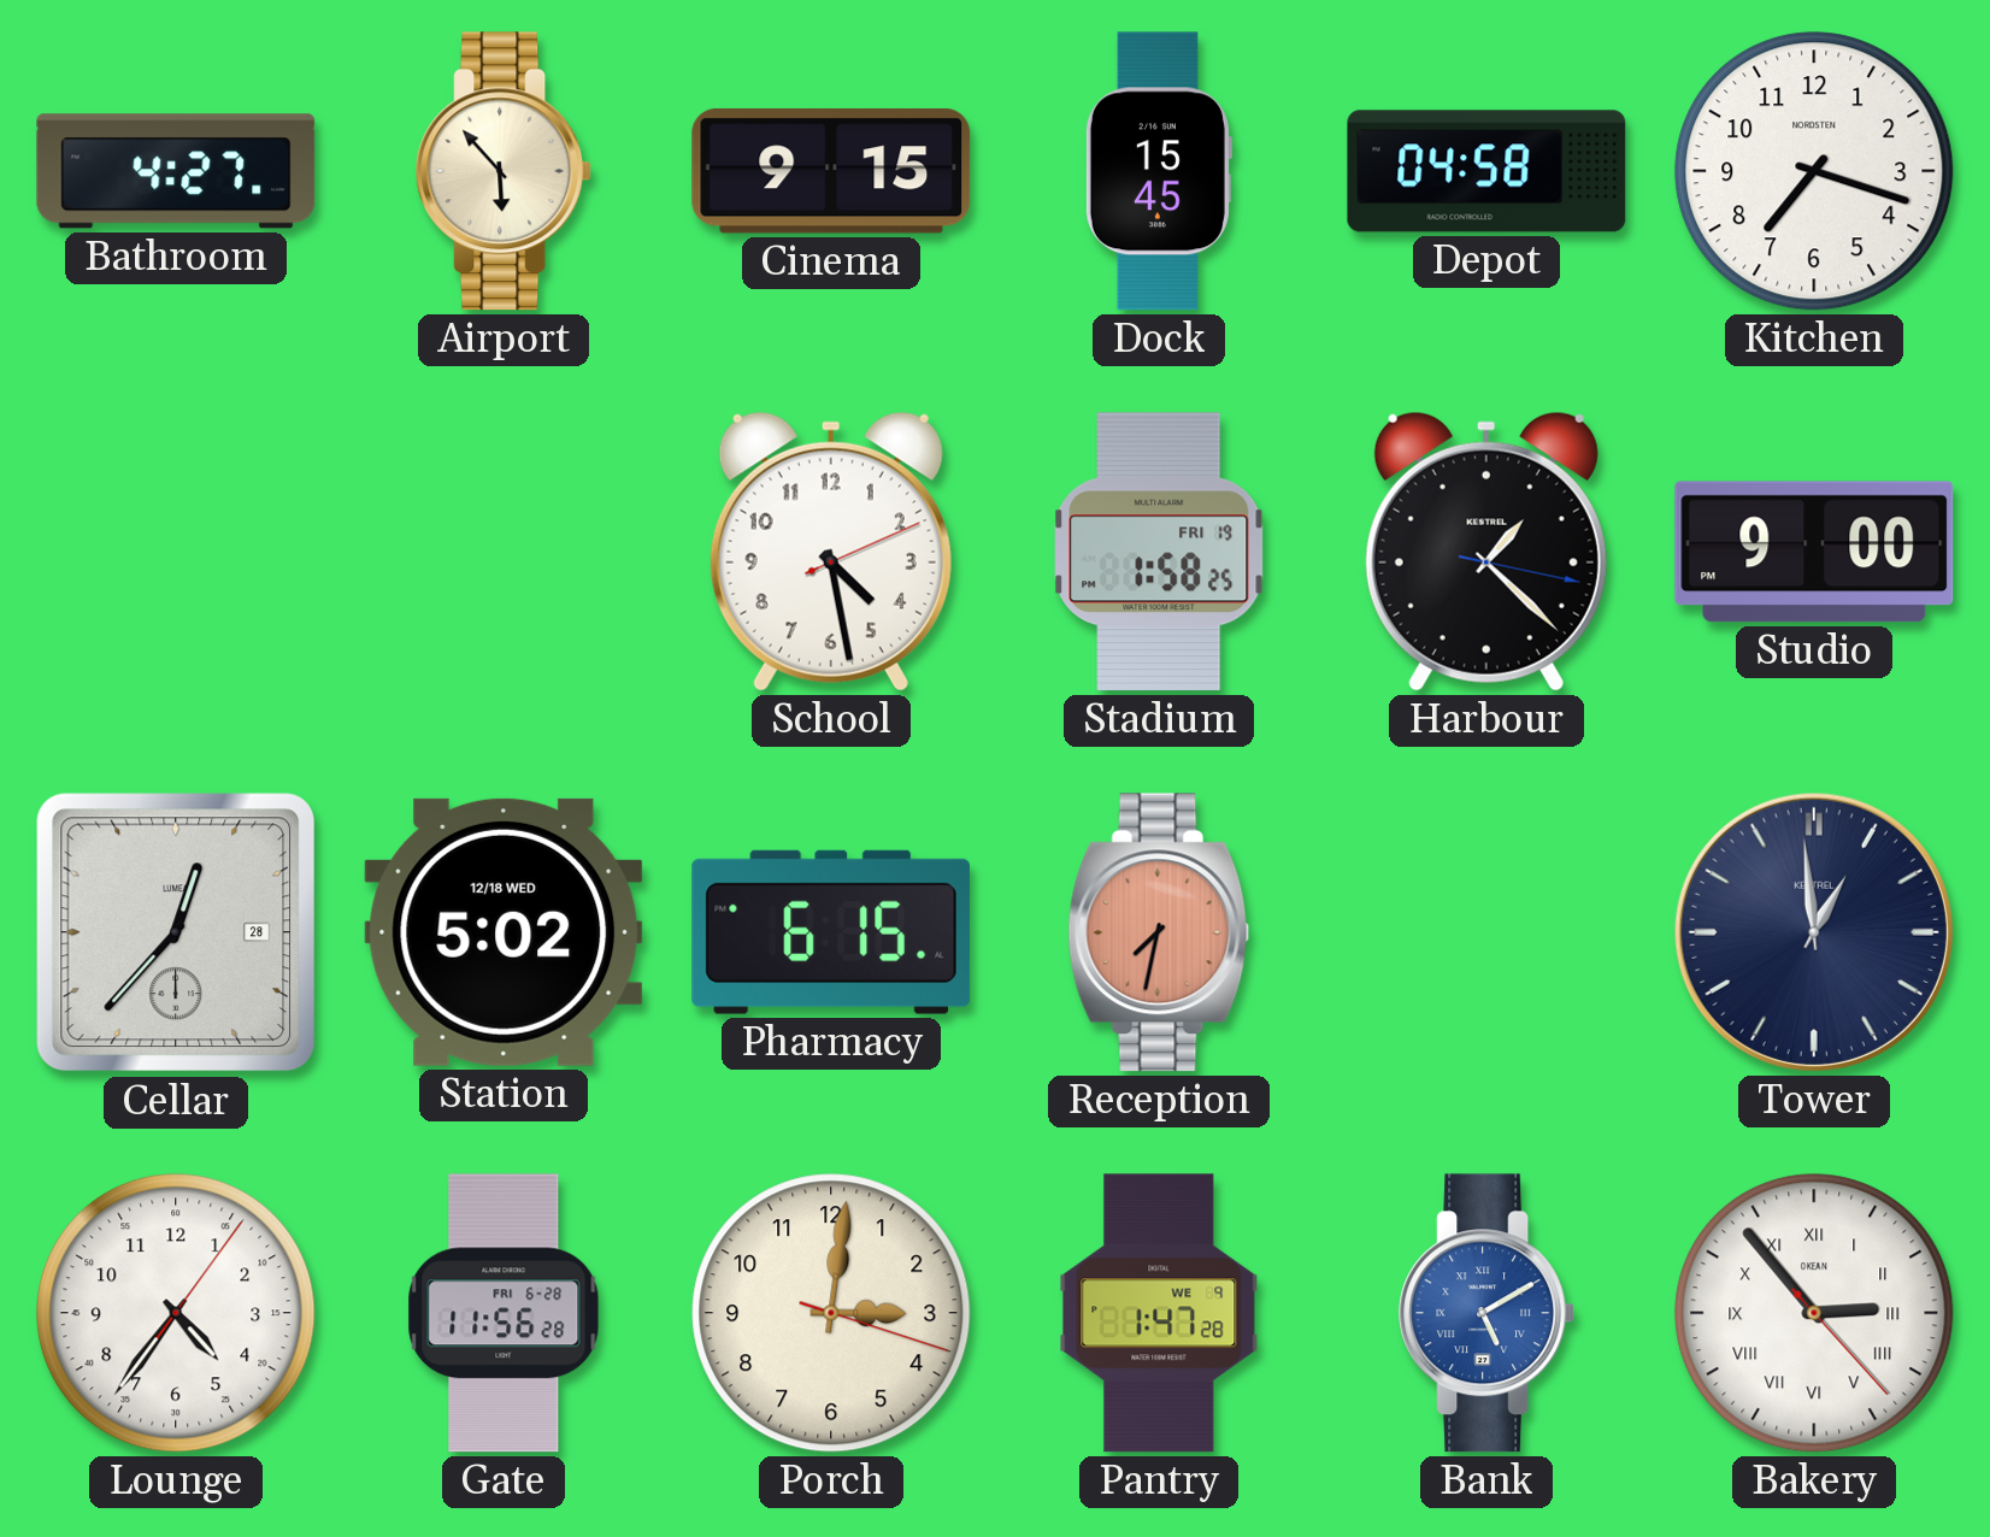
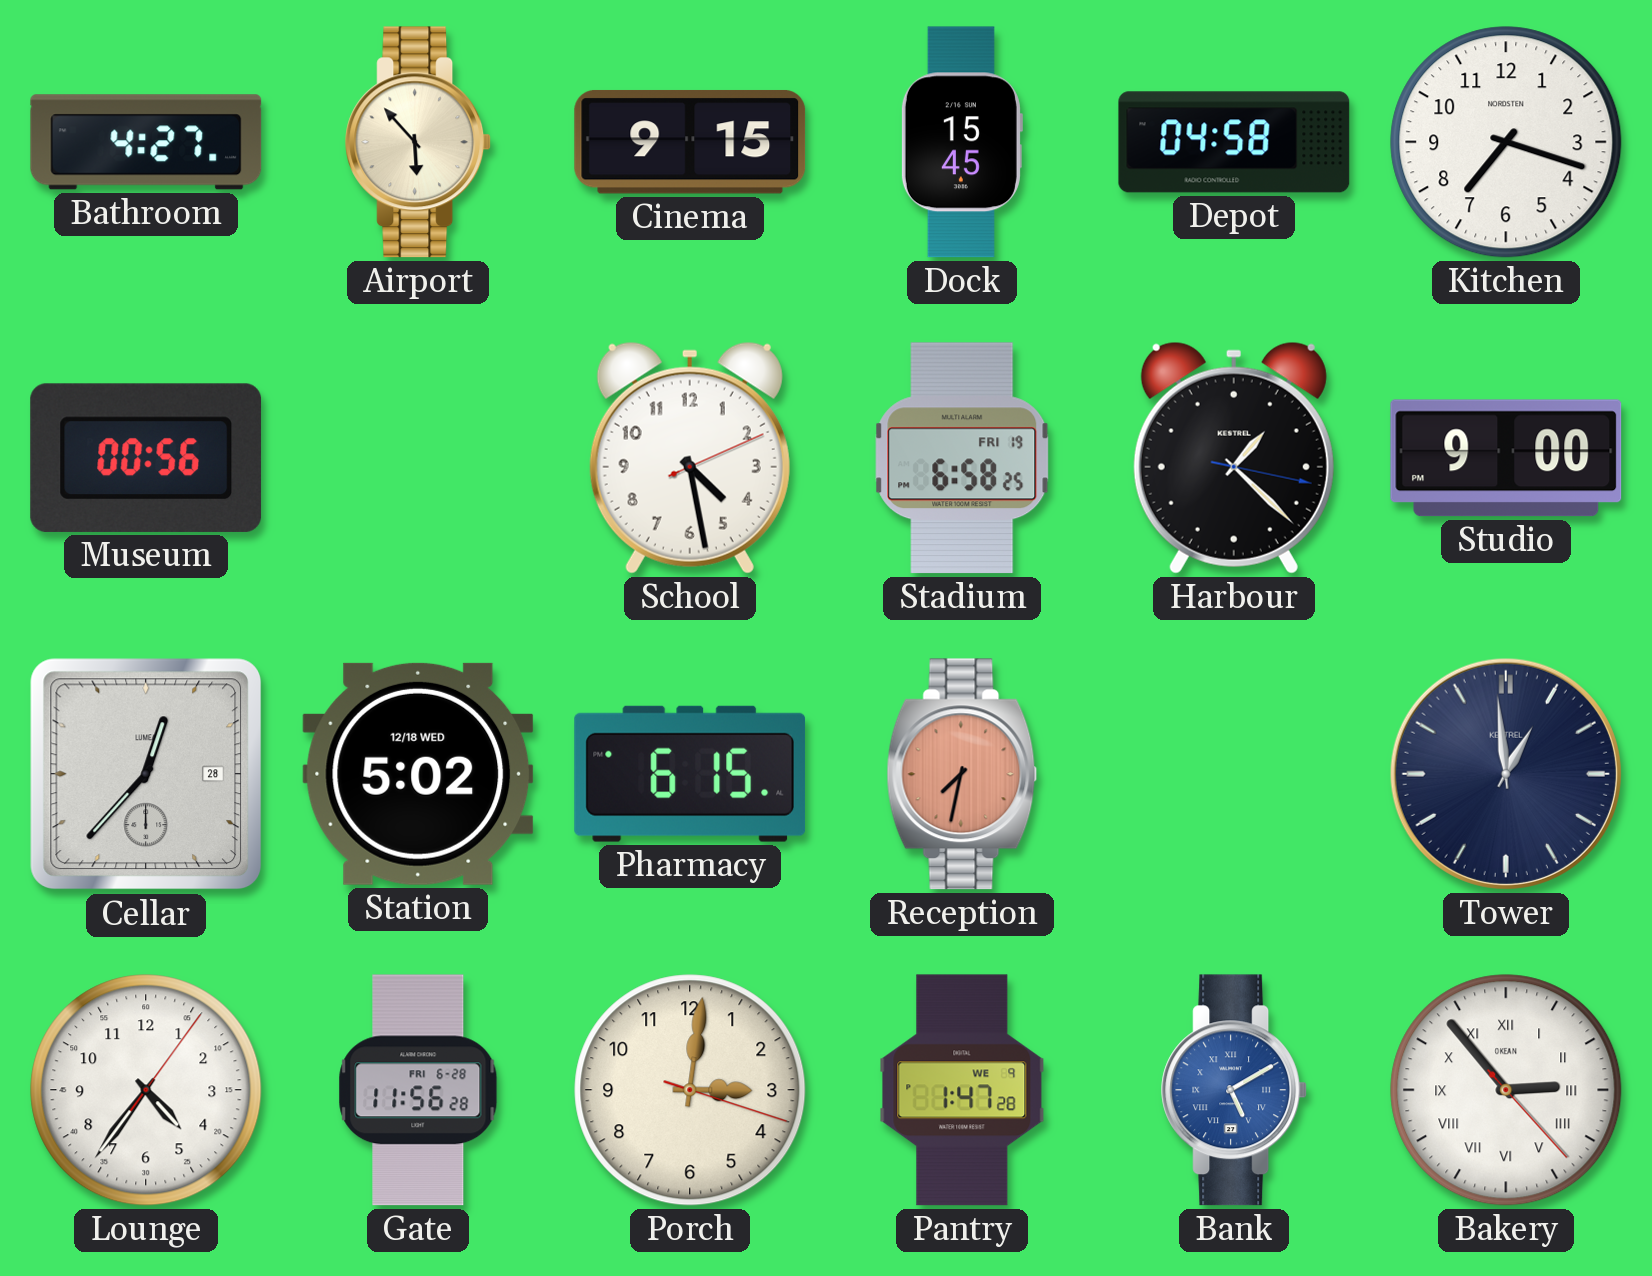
Museum: none -> 00:56 (146, 458)
Stadium: 1:58 -> 6:58 (962, 458)
